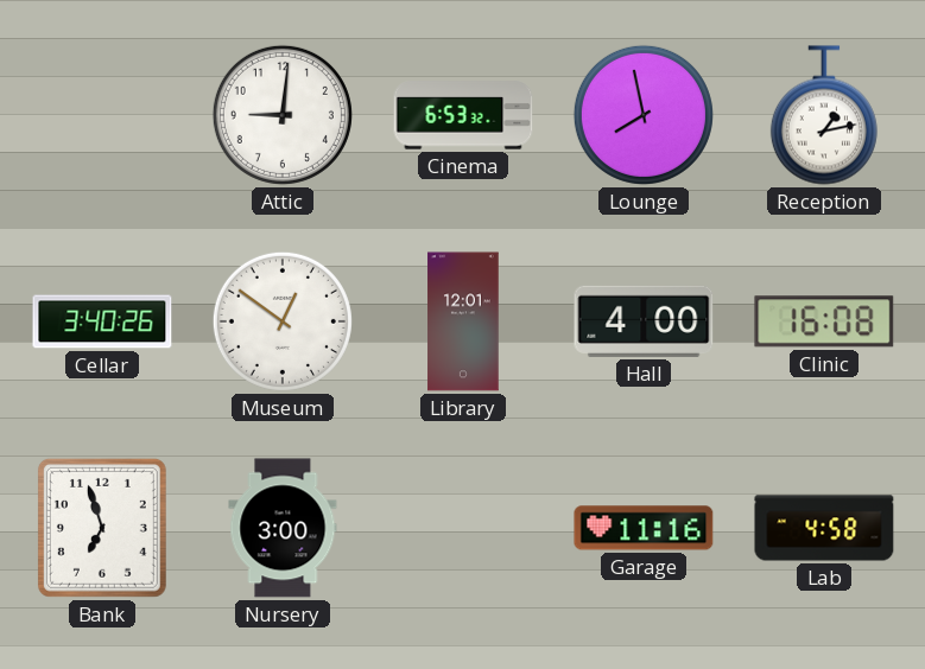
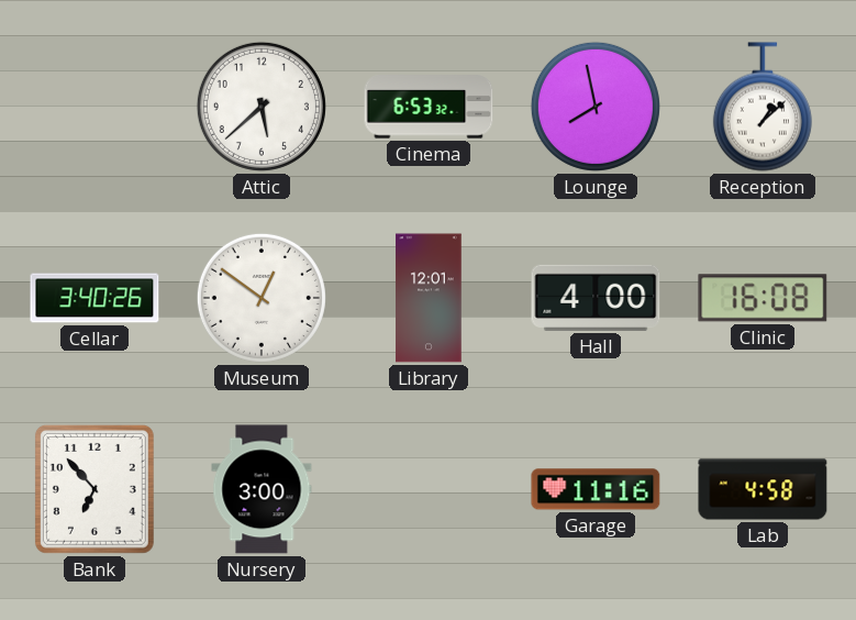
Attic: 9:01 -> 5:38 (262, 107)
Reception: 1:13 -> 1:08 (763, 107)
Bank: 6:57 -> 6:53 (95, 489)
